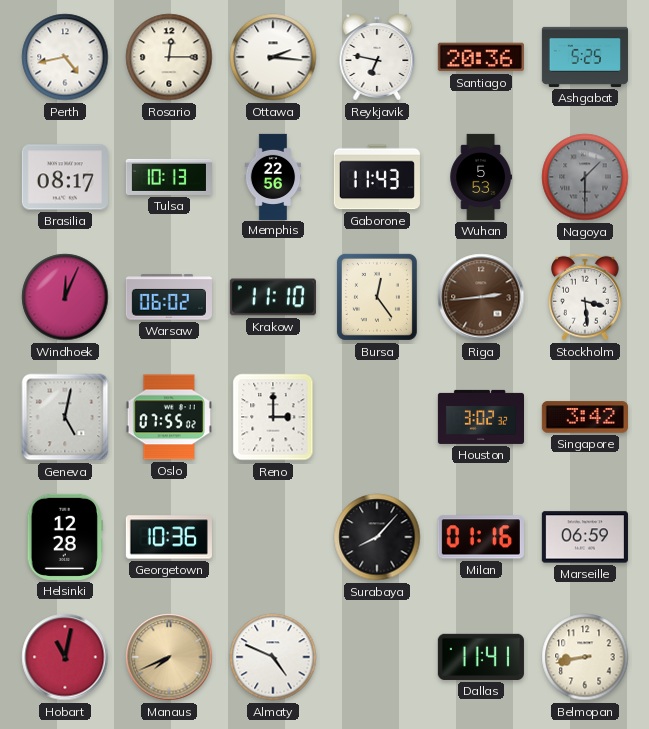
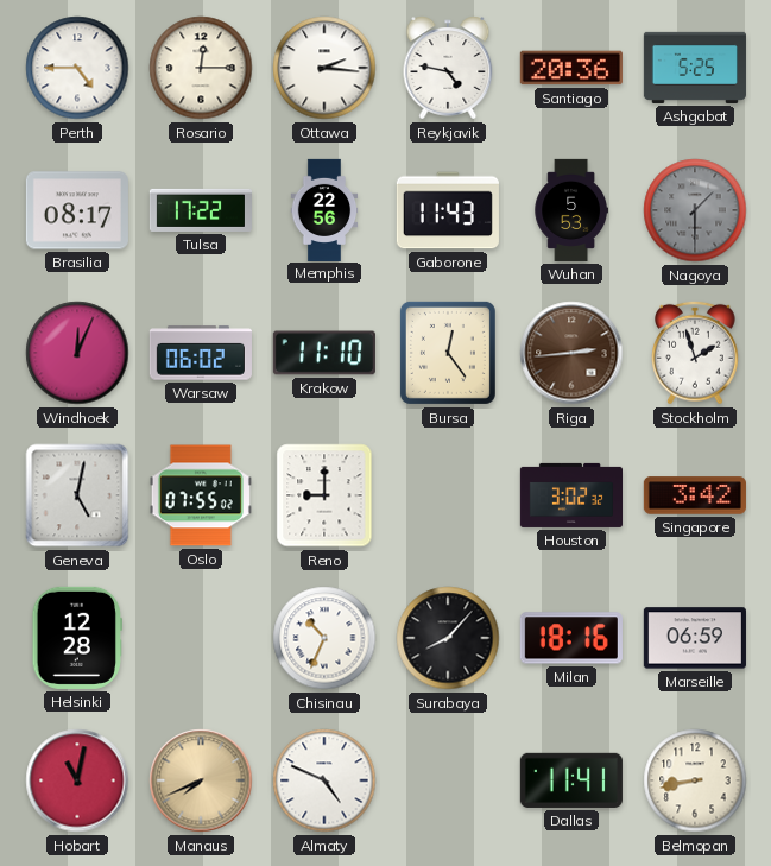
Perth: 4:43 -> 4:45 (77, 68)
Reykjavik: 6:47 -> 4:47 (448, 68)
Tulsa: 10:13 -> 17:22 (201, 210)
Stockholm: 3:29 -> 1:57 (696, 353)
Reno: 3:00 -> 9:00 (324, 495)
Georgetown: 10:36 -> none (169, 537)
Chisinau: none -> 10:34 (324, 638)
Milan: 01:16 -> 18:16 (571, 638)
